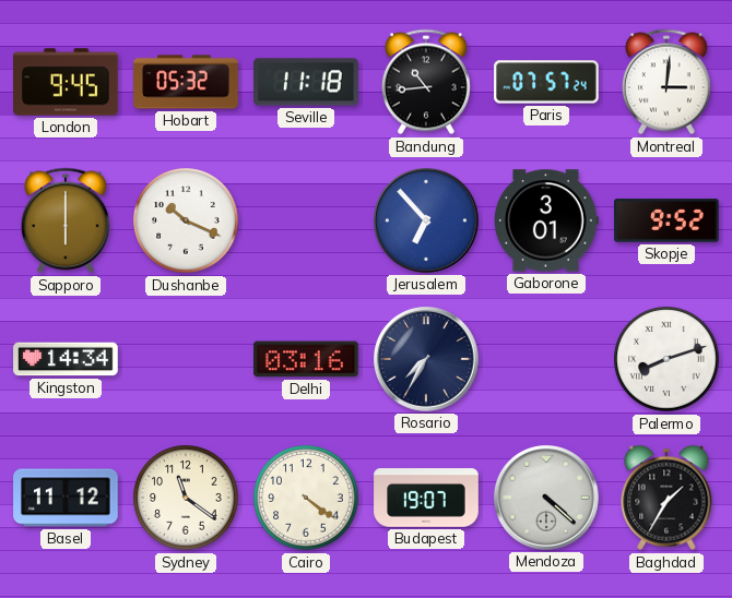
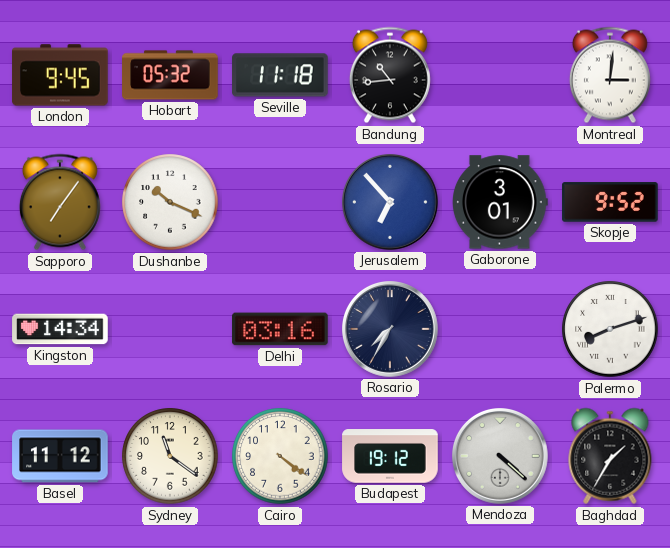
Paris: 07:57 -> none (546, 82)
Sapporo: 6:00 -> 7:06 (60, 202)
Budapest: 19:07 -> 19:12 (390, 456)
